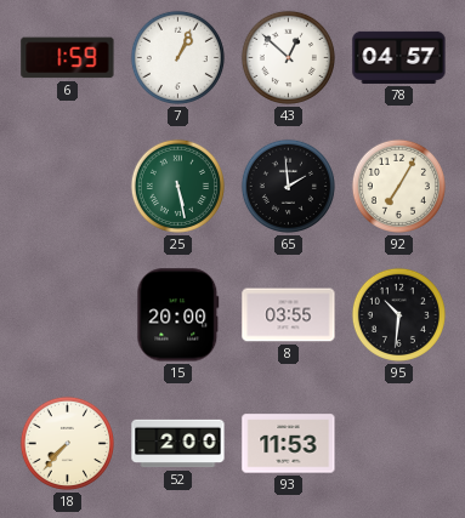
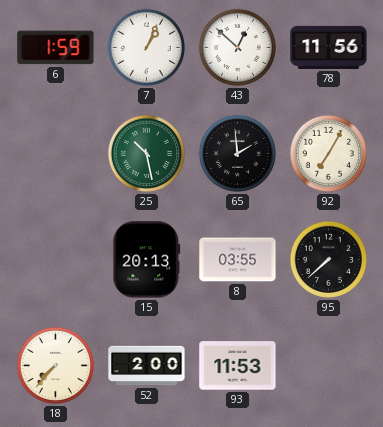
78: 04:57 -> 11:56 (329, 47)
25: 5:28 -> 10:28 (146, 153)
15: 20:00 -> 20:13 (147, 260)
95: 10:31 -> 7:38 (328, 259)
